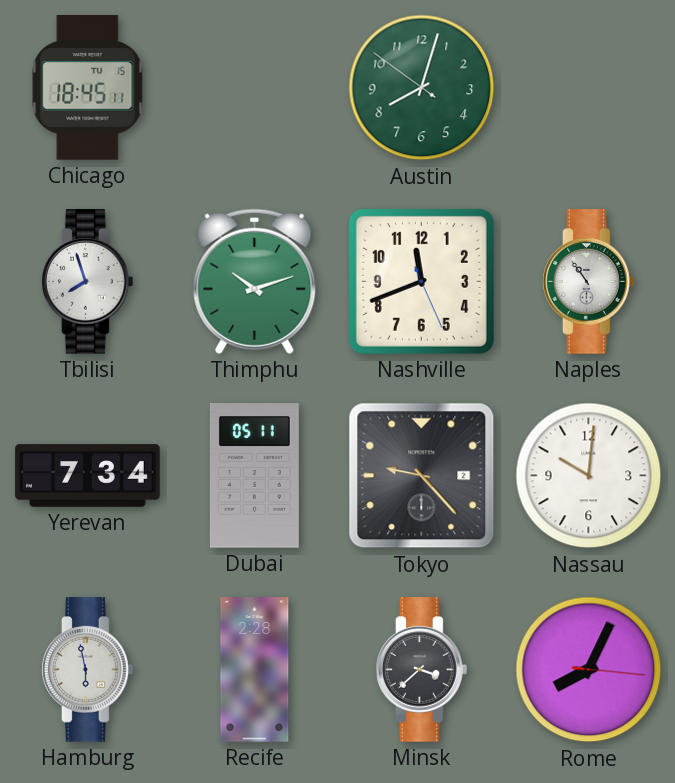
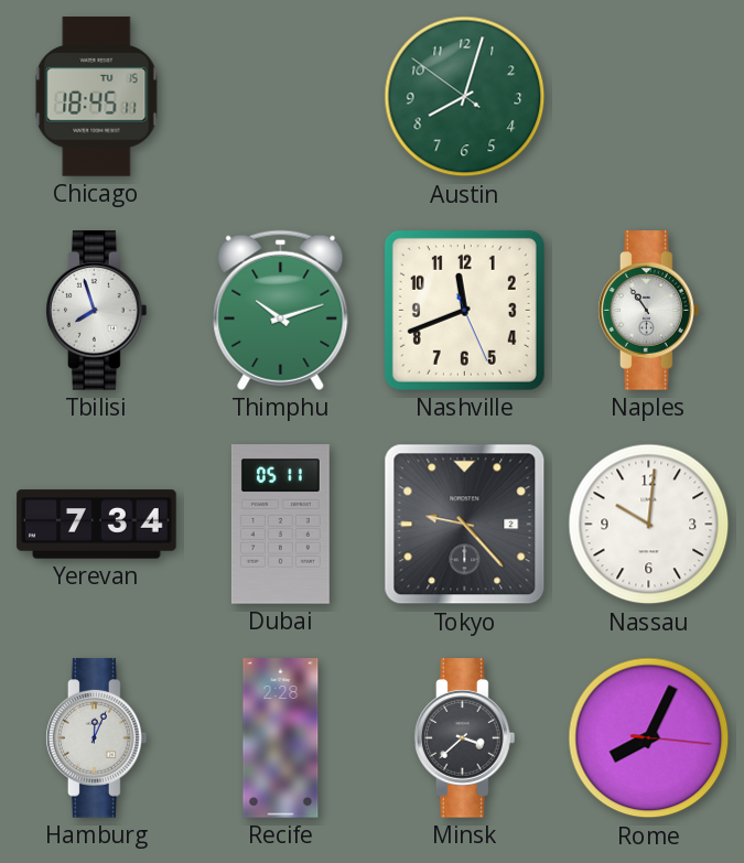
Hamburg: 5:58 -> 12:04 (97, 738)
